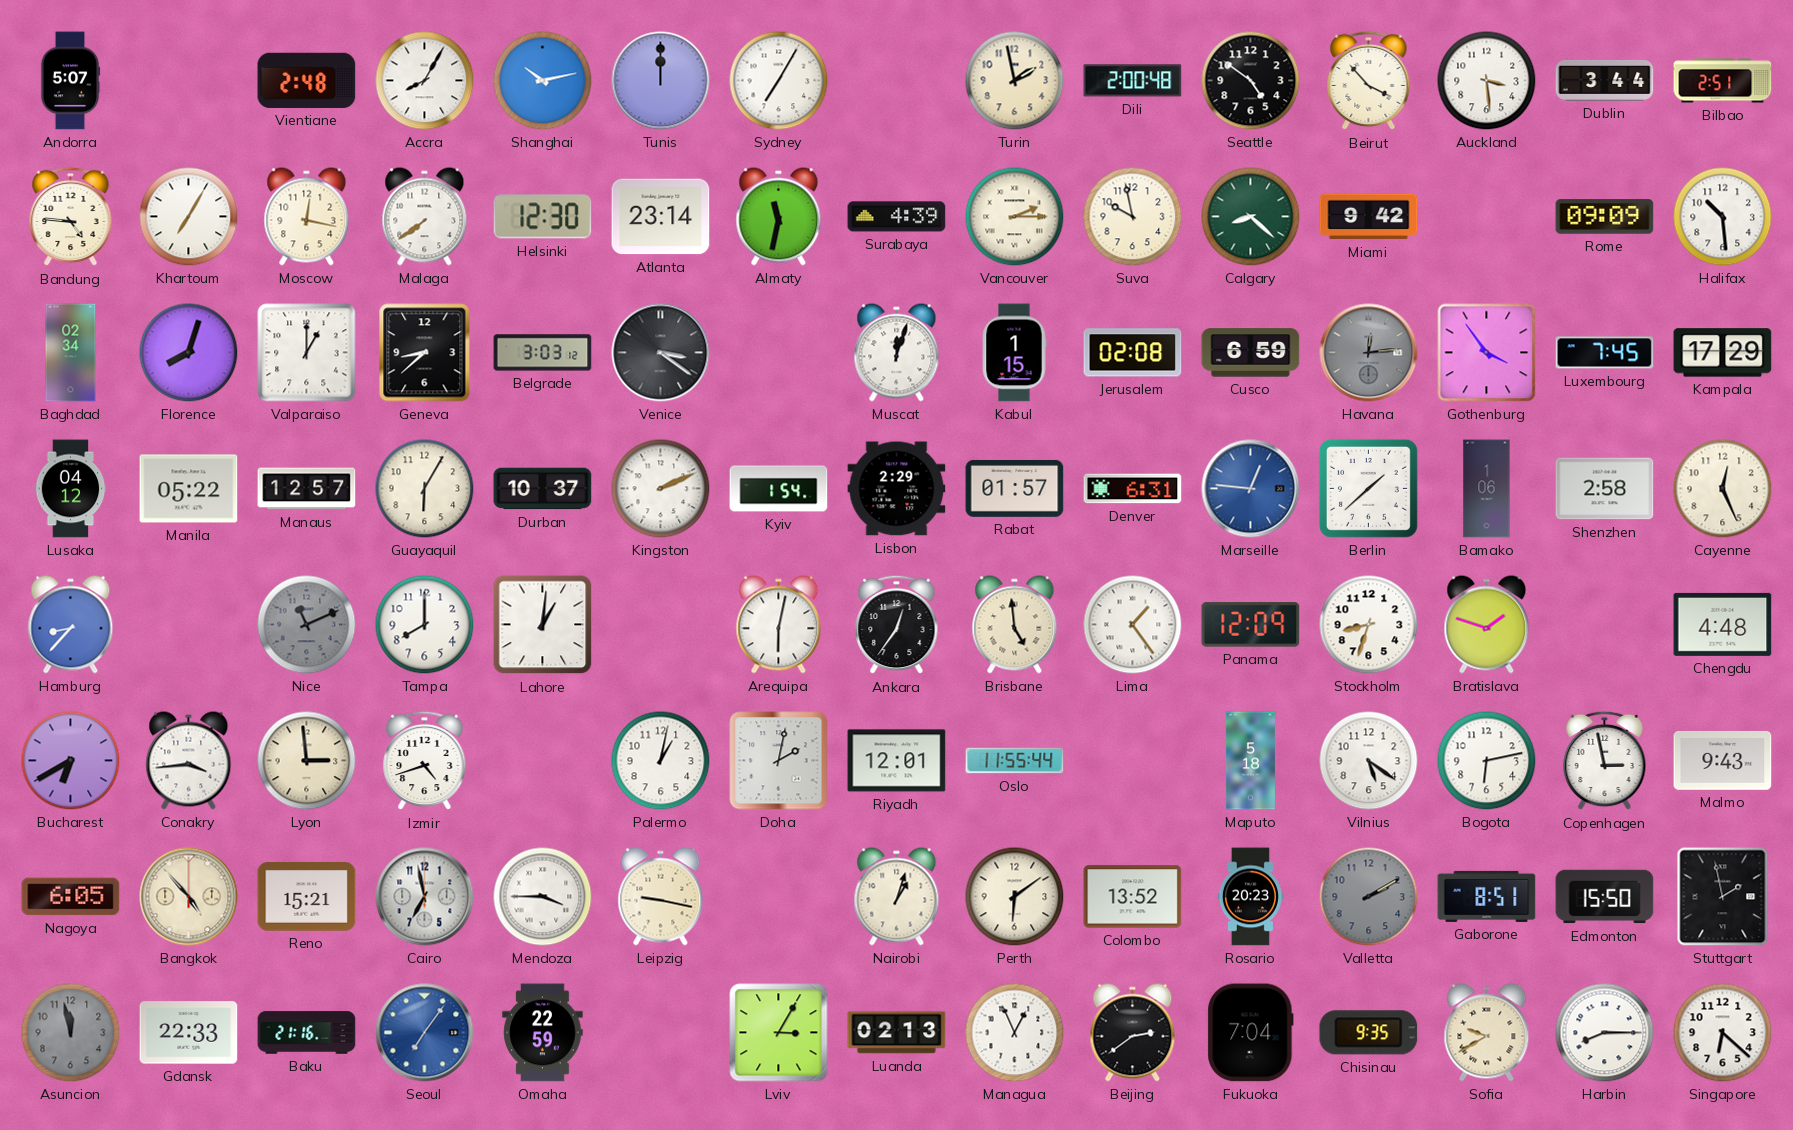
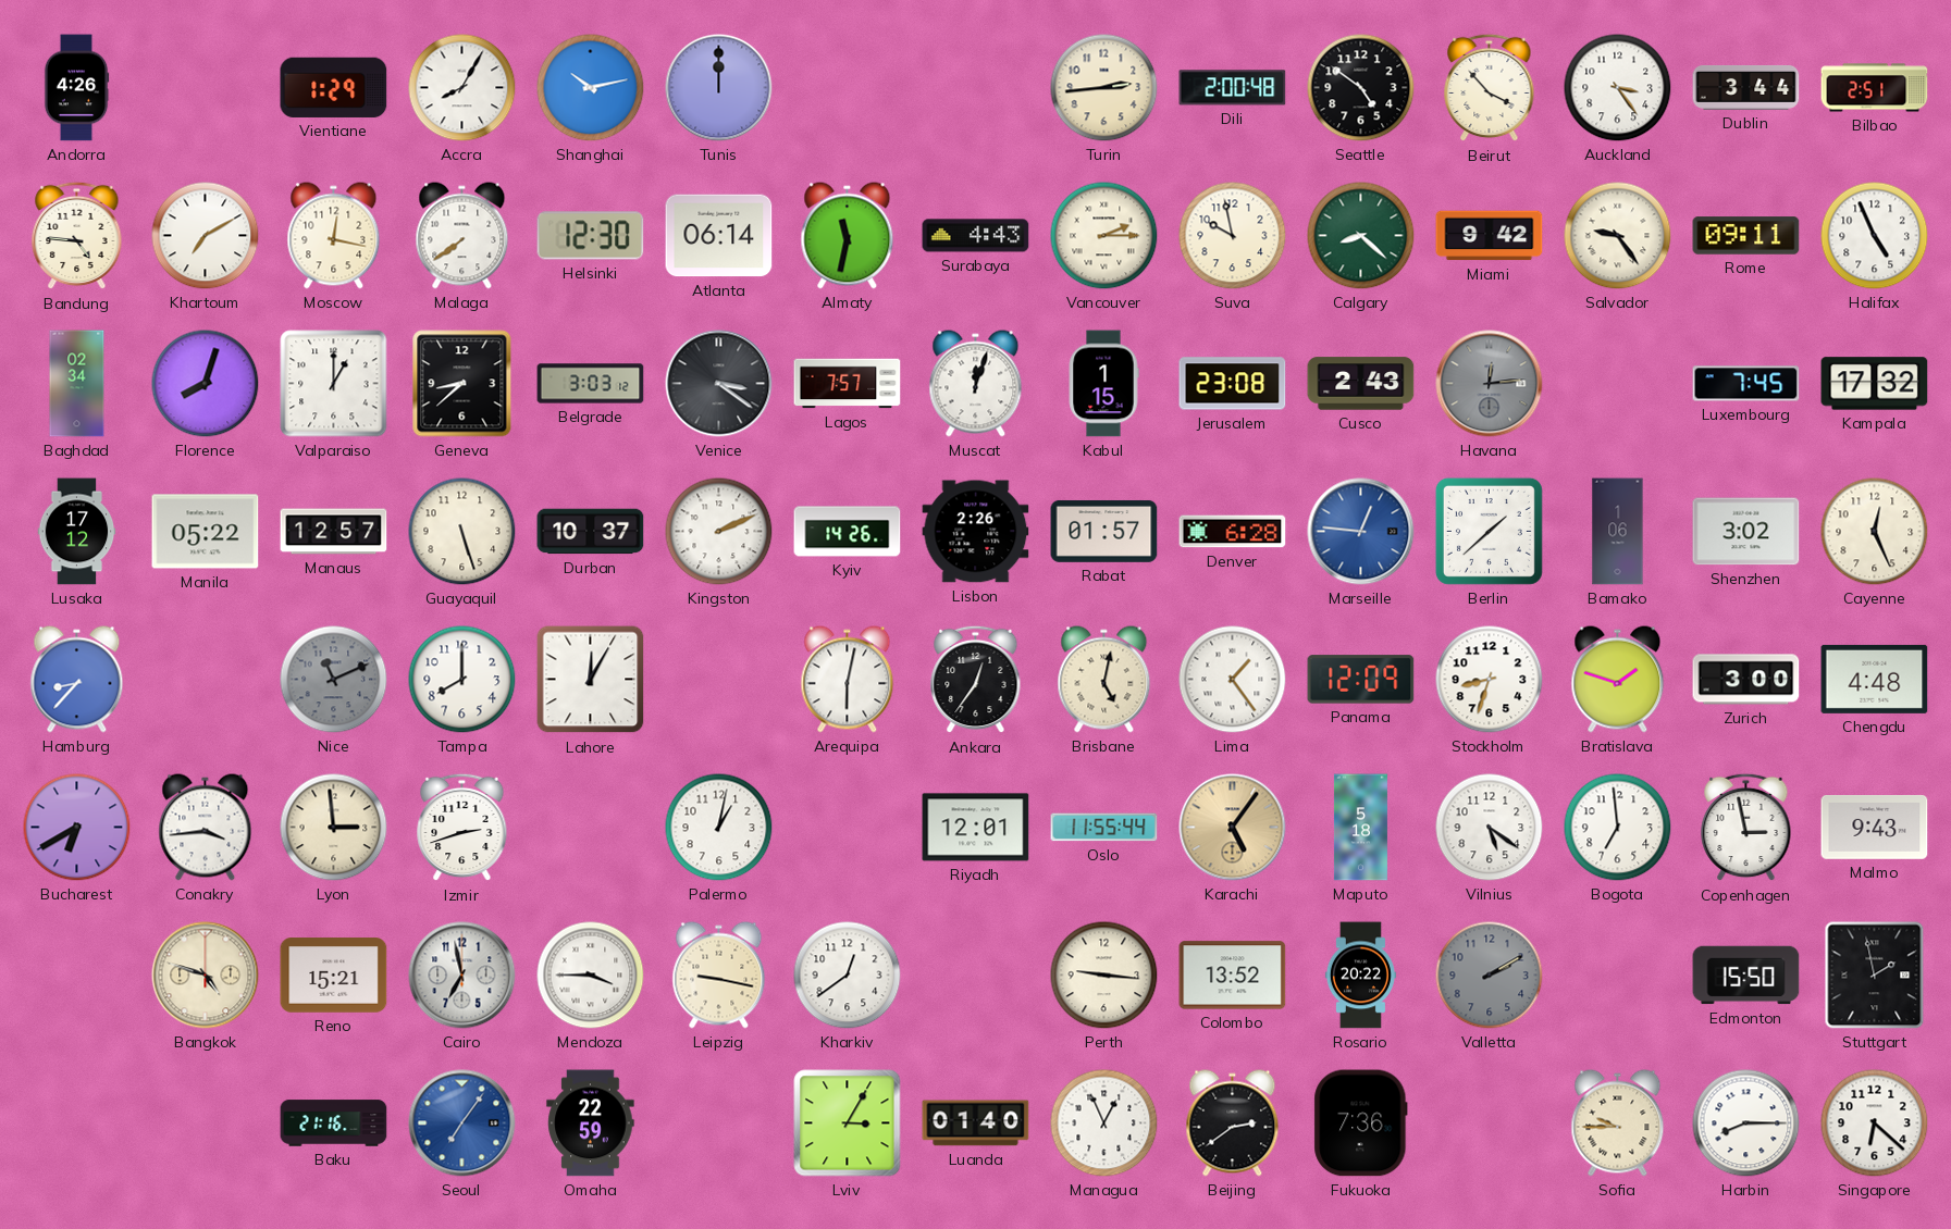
Andorra: 5:07 -> 4:26 (76, 88)
Vientiane: 2:48 -> 1:29 (334, 87)
Sydney: 7:05 -> none (779, 81)
Turin: 1:58 -> 2:44 (1104, 88)
Auckland: 3:29 -> 3:24 (1618, 88)
Khartoum: 7:05 -> 7:10 (206, 236)
Atlanta: 23:14 -> 06:14 (719, 236)
Surabaya: 4:39 -> 4:43 (976, 236)
Salvador: none -> 9:24 (1618, 236)
Rome: 09:09 -> 09:11 (1746, 236)
Halifax: 10:29 -> 4:56 (1875, 236)
Lagos: none -> 7:57 (848, 384)
Jerusalem: 02:08 -> 23:08 (1233, 384)
Cusco: 6:59 -> 2:43 (1361, 384)
Gothenburg: 3:54 -> none (1487, 353)
Kampala: 17:29 -> 17:32 (1875, 384)
Lusaka: 04:12 -> 17:12 (77, 532)
Guayaquil: 6:05 -> 5:27 (462, 532)
Kyiv: 1:54 -> 14:26 (848, 532)
Lisbon: 2:29 -> 2:26 (976, 532)
Denver: 6:31 -> 6:28 (1233, 532)
Shenzhen: 2:58 -> 3:02 (1746, 532)
Lahore: 1:01 -> 12:05 (591, 680)
Brisbane: 4:59 -> 5:02 (1104, 680)
Zurich: none -> 3:00 (1746, 680)
Izmir: 4:42 -> 2:42 (462, 828)
Doha: 2:02 -> none (779, 761)
Karachi: none -> 5:06 (1233, 828)
Bogota: 6:13 -> 6:59 (1618, 828)
Nagoya: 6:05 -> none (71, 897)
Bangkok: 4:53 -> 4:48 (206, 976)
Kharkiv: none -> 12:39 (848, 976)
Nairobi: 1:03 -> none (897, 897)
Perth: 6:09 -> 9:16 (1104, 976)
Rosario: 20:23 -> 20:22 (1360, 976)
Gaborone: 8:51 -> none (1487, 896)
Asuncion: 11:58 -> none (71, 1033)
Gdansk: 22:33 -> none (189, 1033)
Luanda: 02:13 -> 01:40 (976, 1124)
Fukuoka: 7:04 -> 7:36 (1361, 1124)
Chisinau: 9:35 -> none (1369, 1033)
Sofia: 9:40 -> 9:45 (1618, 1124)
